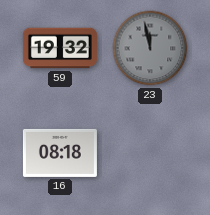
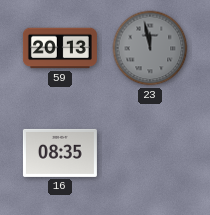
59: 19:32 -> 20:13 (60, 48)
16: 08:18 -> 08:35 (60, 153)
